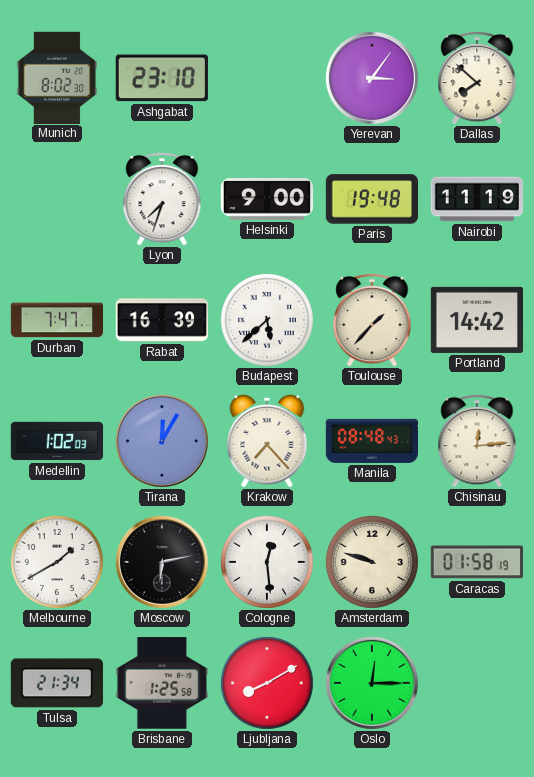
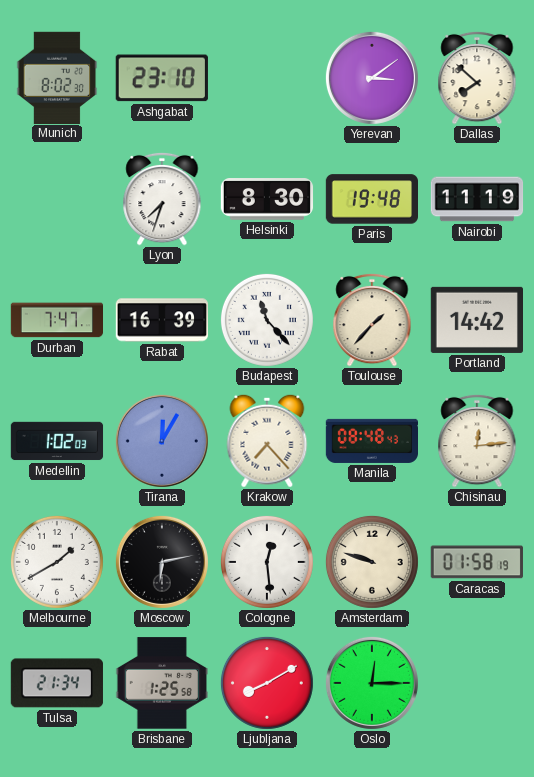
Yerevan: 3:06 -> 3:09 (372, 78)
Helsinki: 9:00 -> 8:30 (267, 199)
Budapest: 5:38 -> 11:23 (267, 320)
